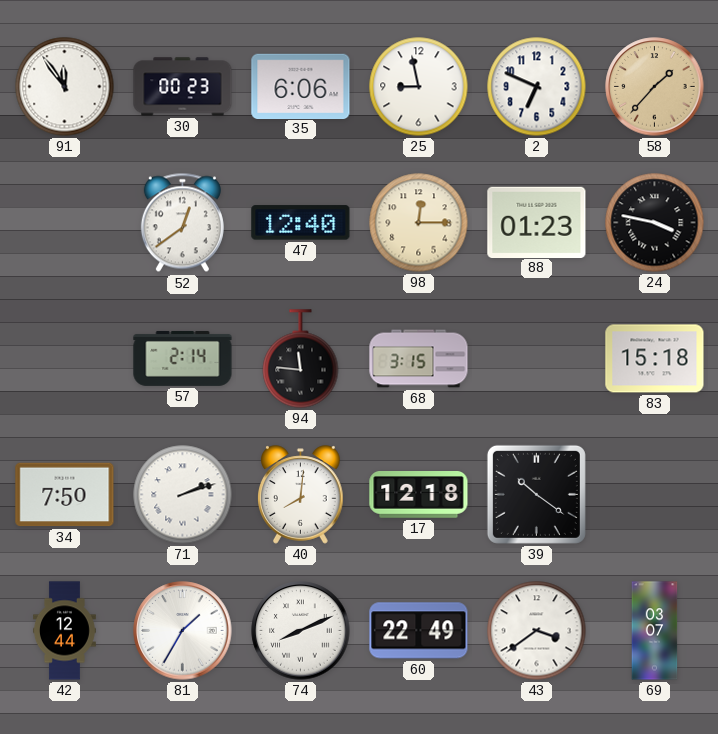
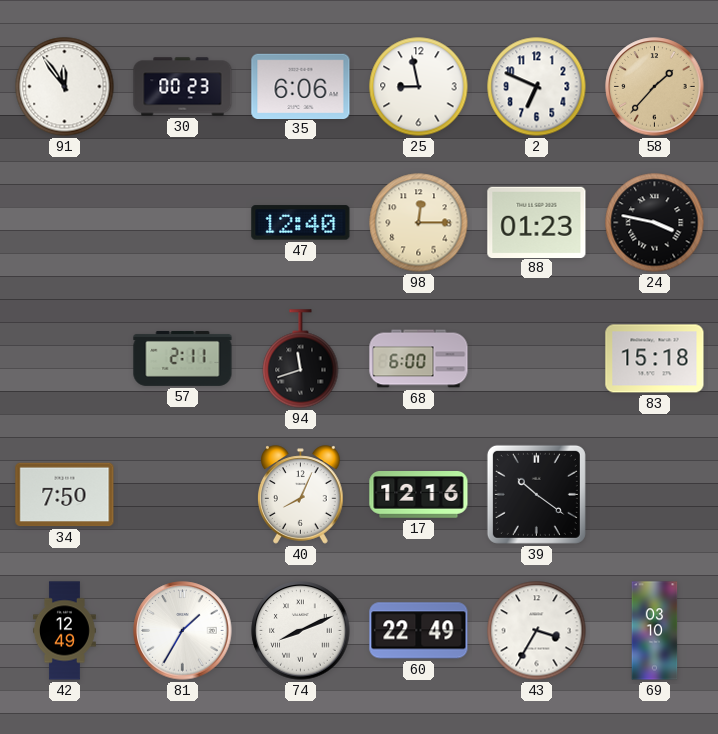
52: 12:39 -> none (182, 223)
57: 2:14 -> 2:11 (183, 358)
94: 11:46 -> 11:42 (301, 359)
68: 3:15 -> 6:00 (419, 359)
71: 2:12 -> none (183, 495)
40: 8:01 -> 8:04 (301, 495)
17: 12:18 -> 12:16 (419, 495)
42: 12:44 -> 12:49 (65, 631)
43: 3:39 -> 3:35 (537, 631)
69: 03:07 -> 03:10 (655, 631)
